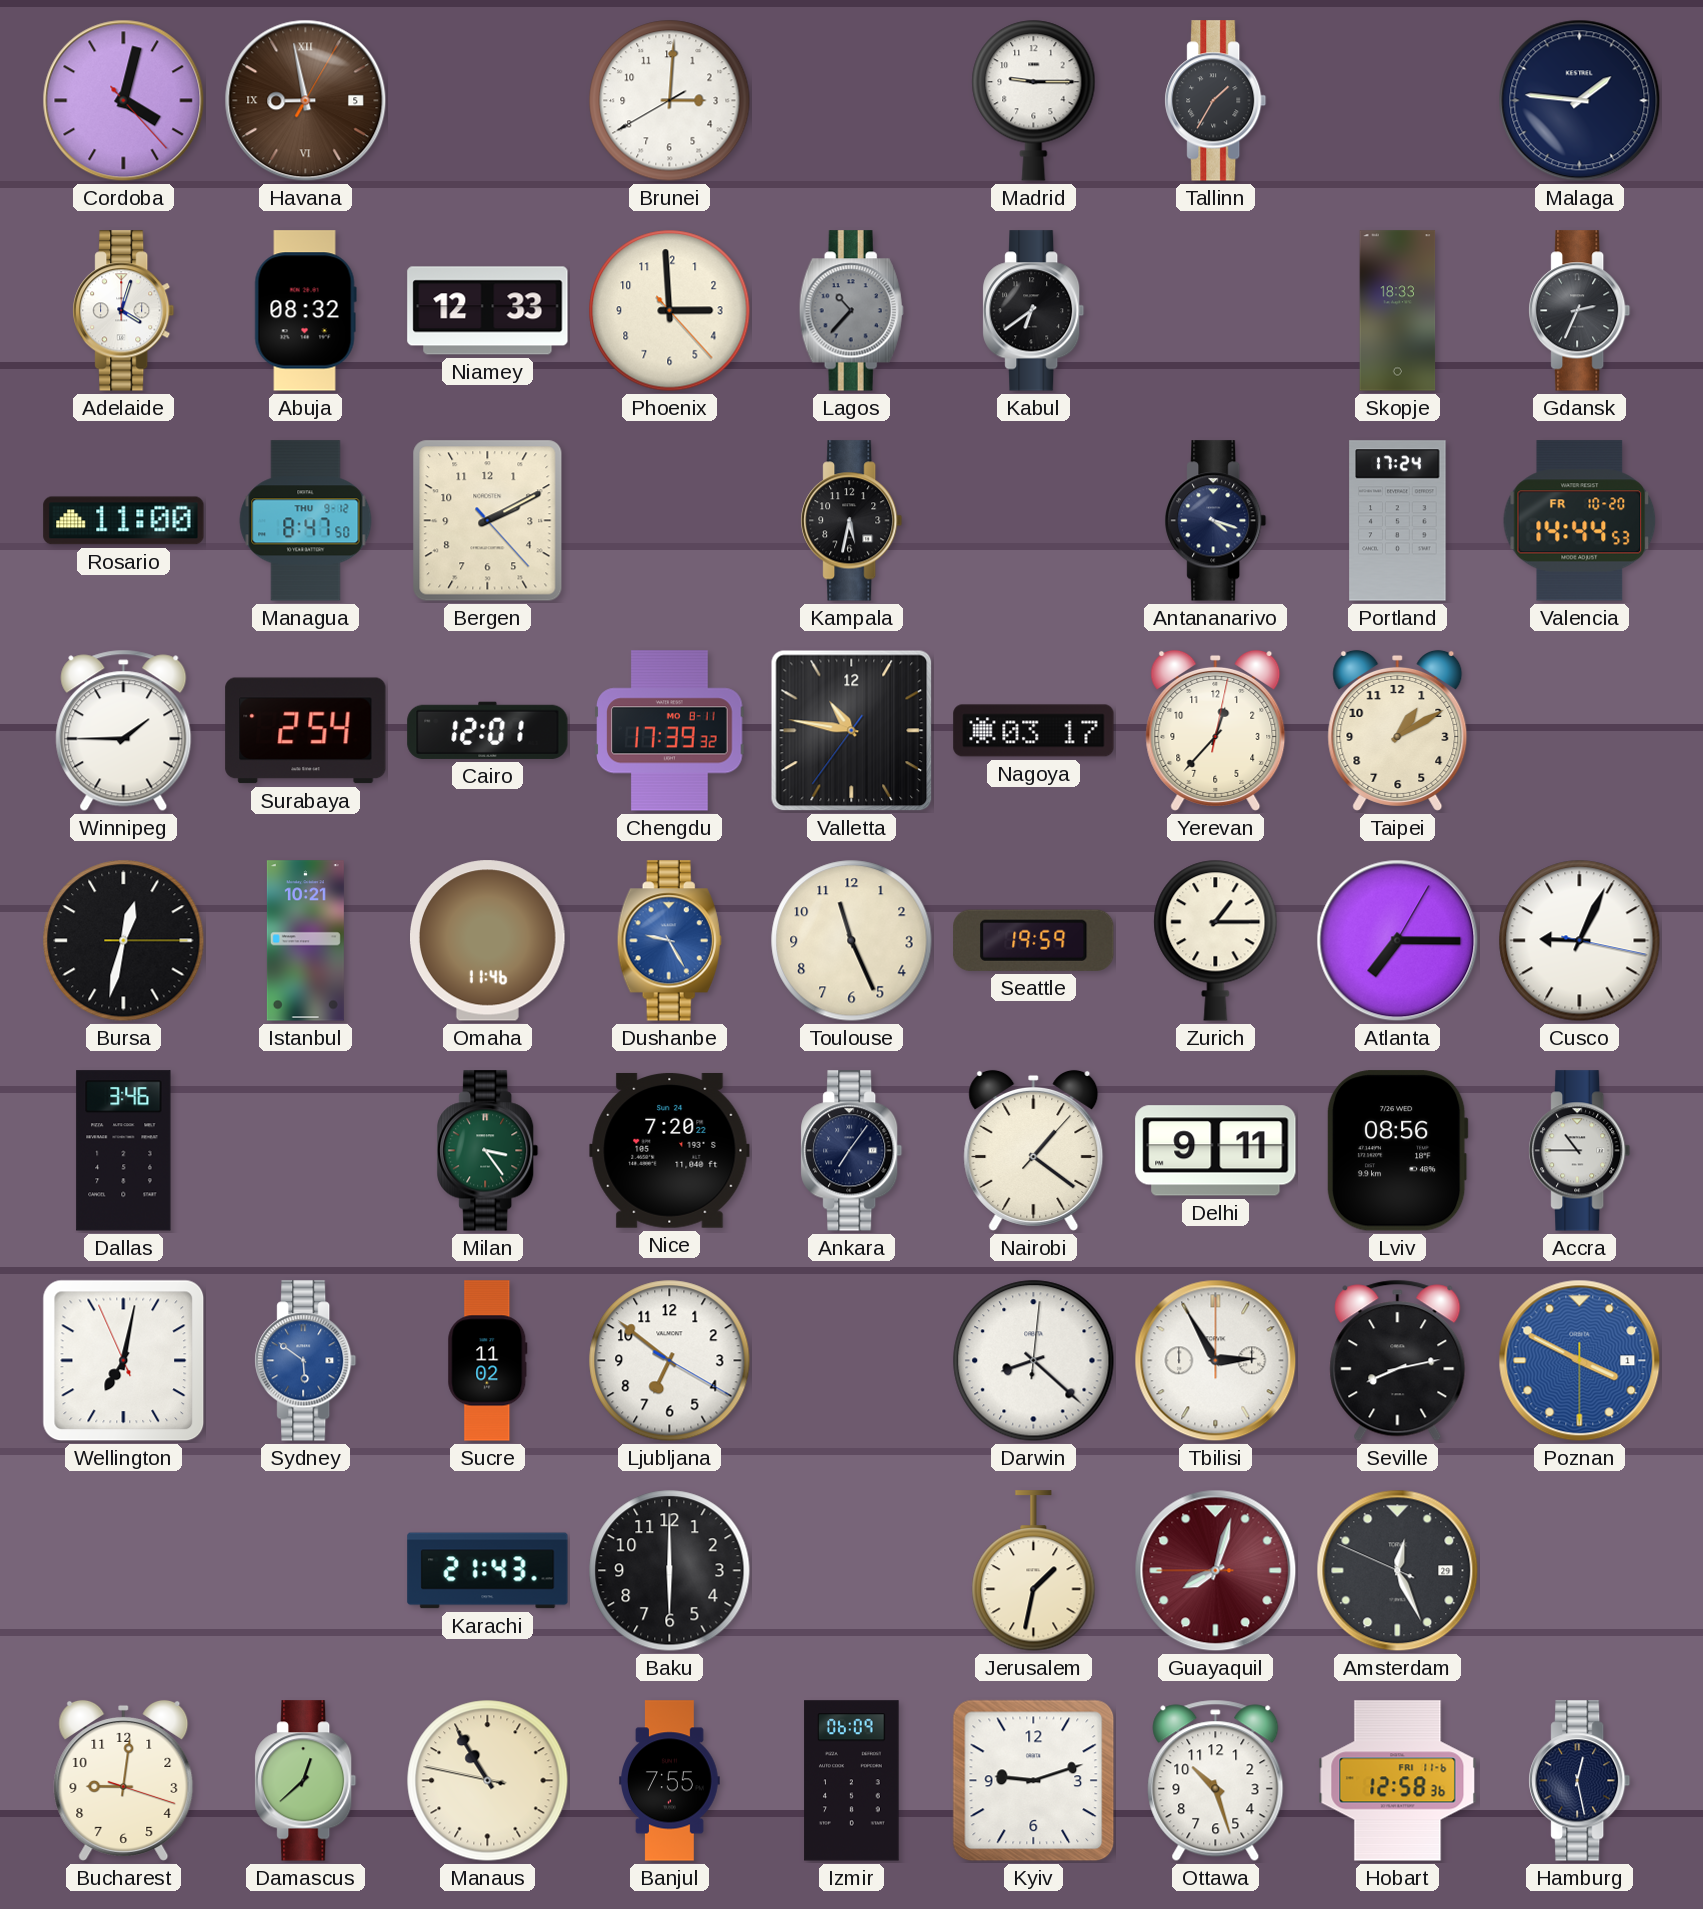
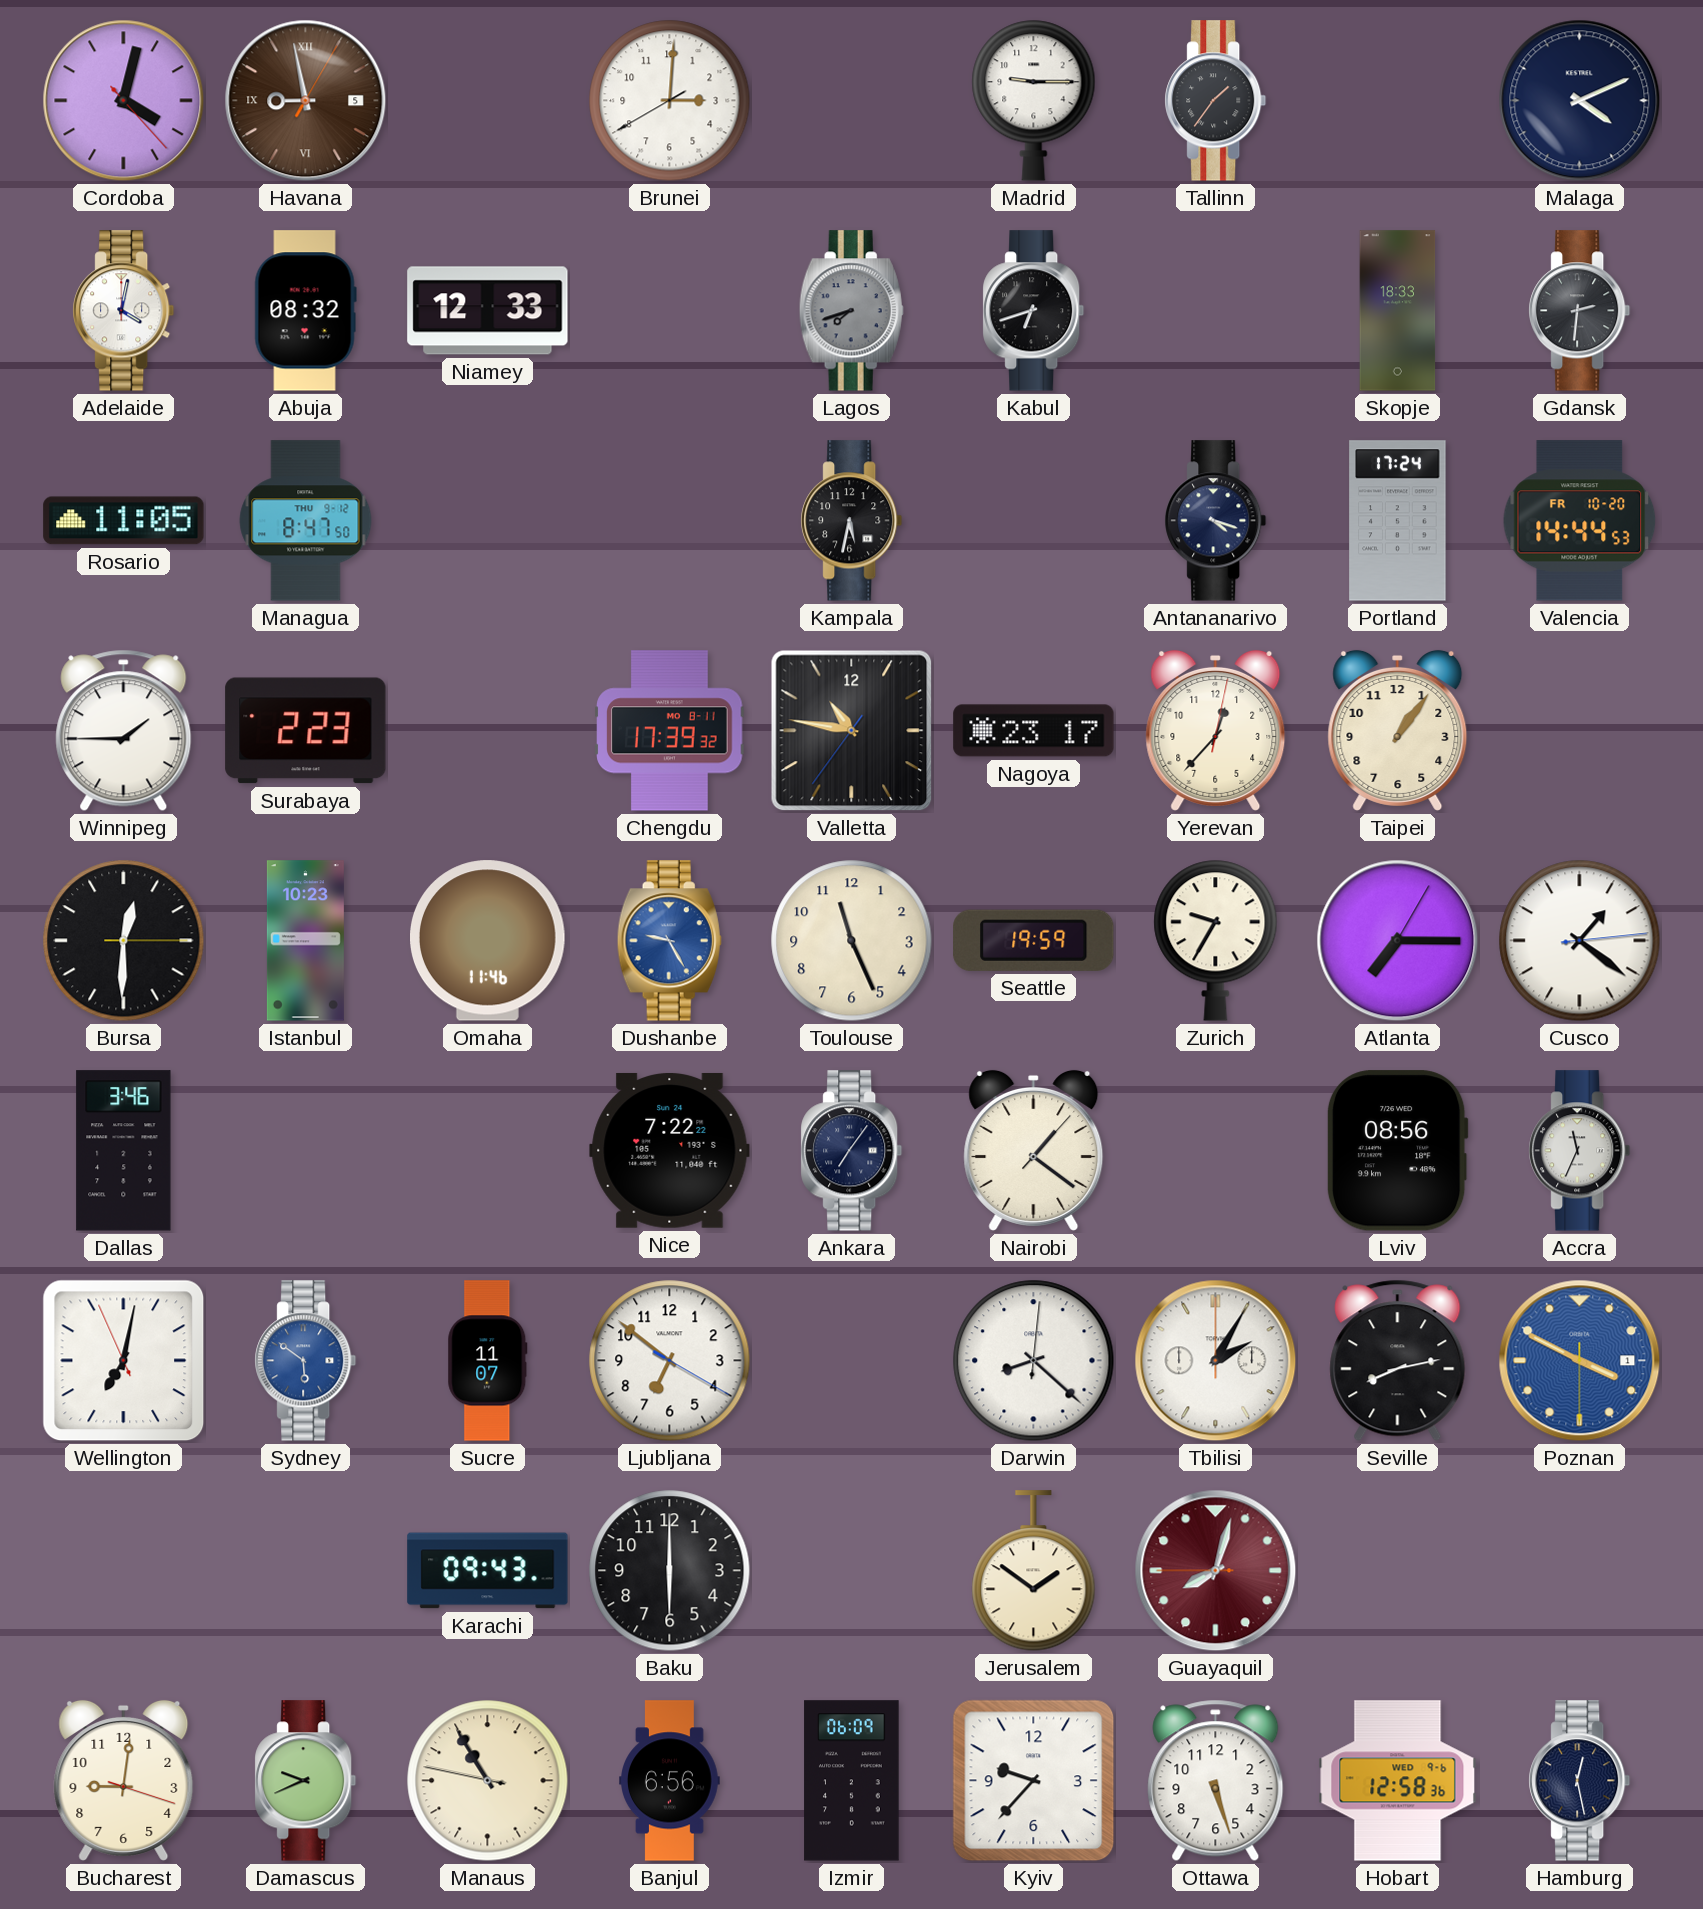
Tallinn: 1:35 -> 1:36 (1216, 101)
Malaga: 1:46 -> 4:11 (1580, 101)
Adelaide: 4:03 -> 4:02 (124, 311)
Phoenix: 2:59 -> none (670, 311)
Lagos: 10:37 -> 7:42 (851, 311)
Kabul: 6:39 -> 6:42 (1034, 311)
Gdansk: 2:34 -> 2:31 (1580, 311)
Rosario: 11:00 -> 11:05 (124, 521)
Bergen: 2:10 -> none (488, 521)
Surabaya: 2:54 -> 2:23 (306, 731)
Cairo: 12:01 -> none (488, 730)
Nagoya: 03:17 -> 23:17 (1034, 731)
Taipei: 1:10 -> 1:06 (1398, 730)
Bursa: 12:32 -> 12:30 (124, 941)
Istanbul: 10:21 -> 10:23 (305, 941)
Zurich: 1:15 -> 9:35 (1216, 940)
Cusco: 9:04 -> 1:21 (1580, 941)
Milan: 3:24 -> none (488, 1151)
Nice: 7:20 -> 7:22 (670, 1151)
Delhi: 9:11 -> none (1216, 1151)
Accra: 10:45 -> 11:34 (1580, 1151)
Sucre: 11:02 -> 11:07 (488, 1361)
Tbilisi: 2:55 -> 2:05 (1216, 1361)
Karachi: 21:43 -> 09:43 (488, 1571)
Jerusalem: 1:32 -> 1:51 (1034, 1571)
Amsterdam: 12:25 -> none (1398, 1571)
Damascus: 12:38 -> 9:41 (306, 1781)
Banjul: 7:55 -> 6:56 (670, 1781)
Kyiv: 9:12 -> 9:37 (1034, 1781)
Ottawa: 10:27 -> 5:27 (1216, 1781)
Hobart date: FRI 11-6 -> WED 9-6 (1398, 1781)
